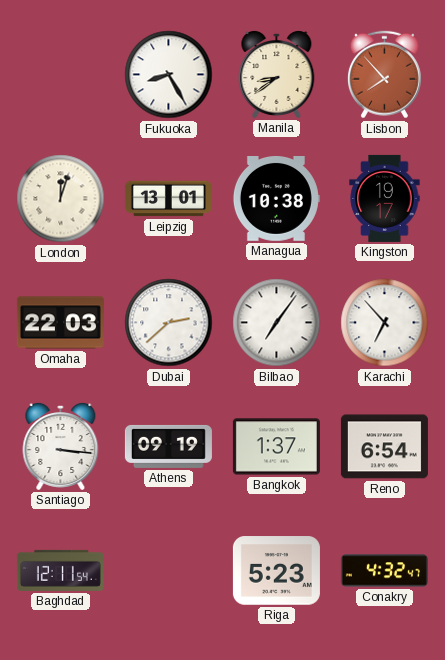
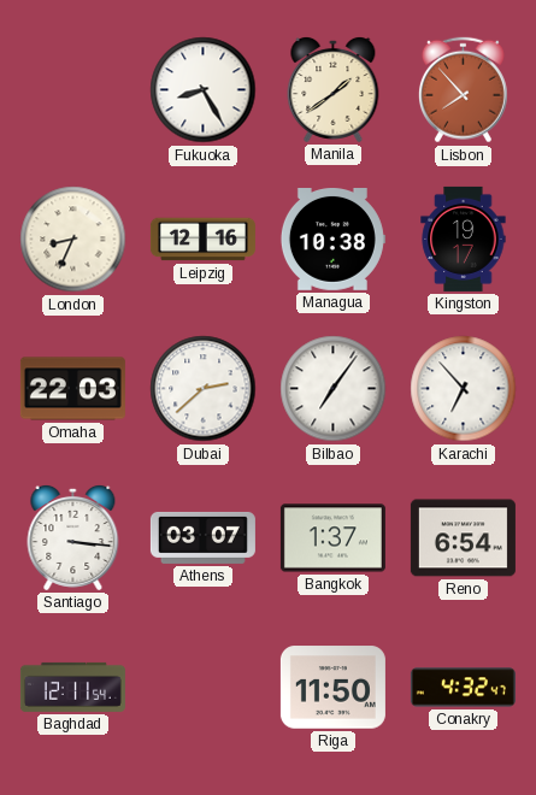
Manila: 8:39 -> 1:39 (334, 89)
London: 12:03 -> 8:34 (73, 240)
Leipzig: 13:01 -> 12:16 (202, 240)
Athens: 09:19 -> 03:07 (202, 537)
Riga: 5:23 -> 11:50 (332, 688)
